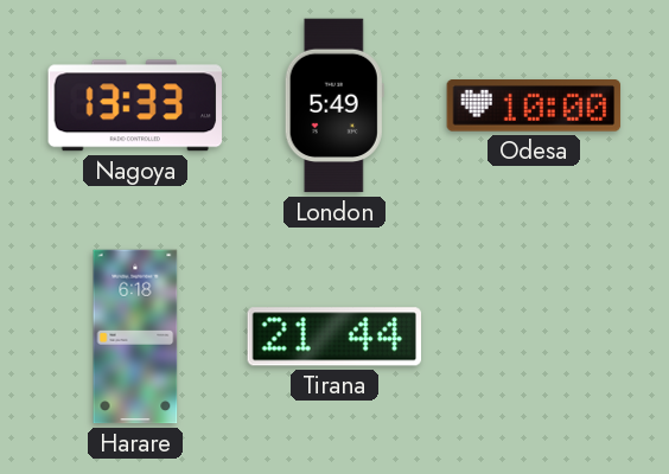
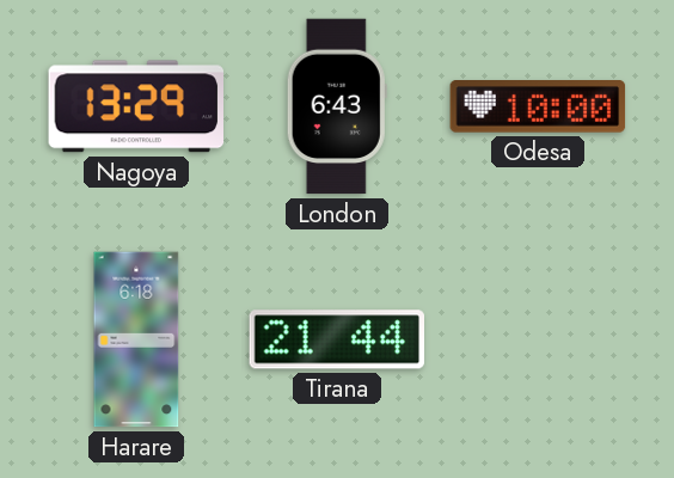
Nagoya: 13:33 -> 13:29 (135, 106)
London: 5:49 -> 6:43 (337, 106)
